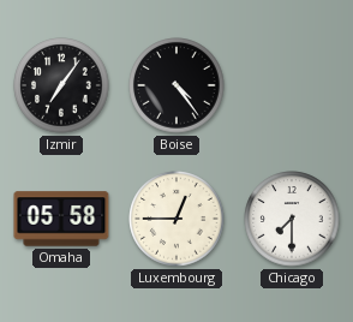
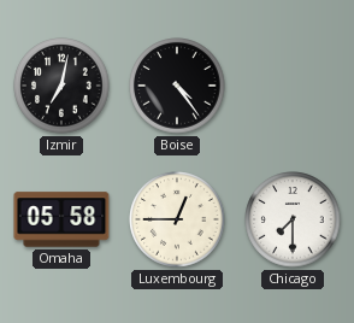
Izmir: 7:06 -> 7:02 (61, 86)
